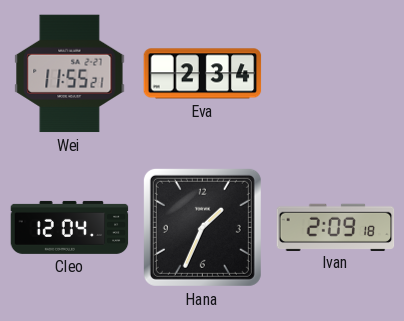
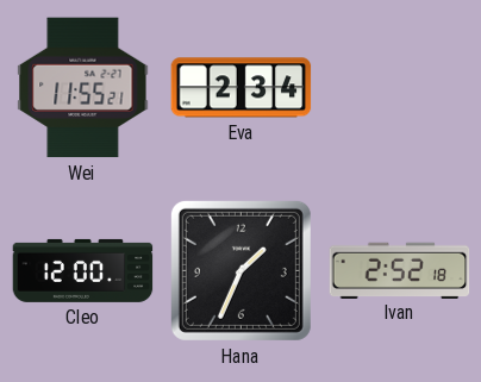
Cleo: 12:04 -> 12:00 (83, 270)
Ivan: 2:09 -> 2:52 (400, 270)
